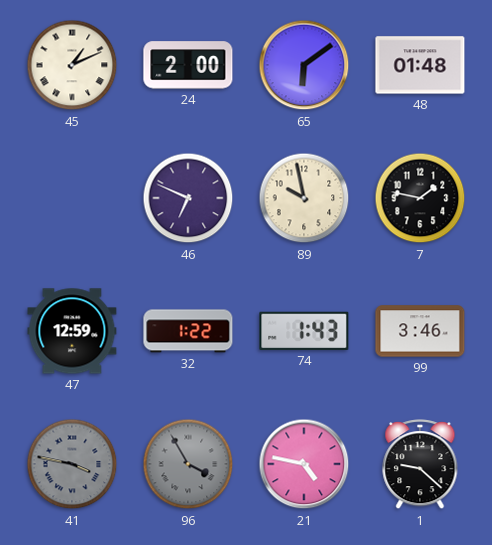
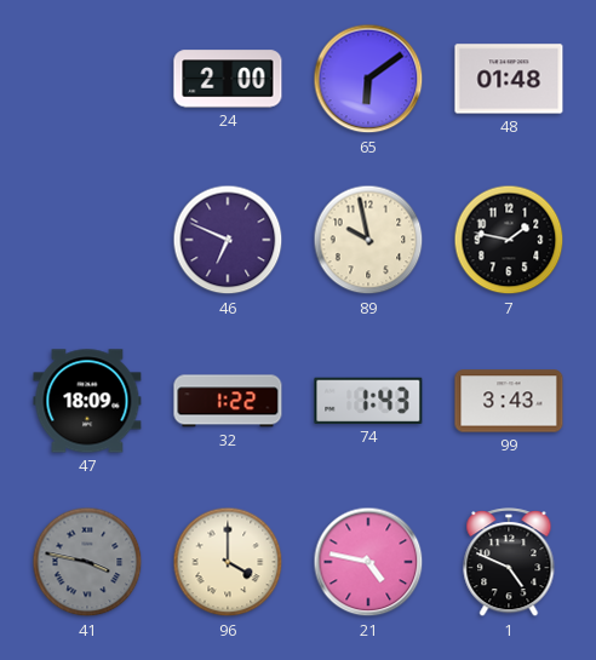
45: 1:11 -> none (72, 65)
47: 12:59 -> 18:09 (87, 401)
99: 3:46 -> 3:43 (509, 401)
96: 3:55 -> 4:00 (228, 562)
96 dial: grey -> cream (228, 562)
1: 9:22 -> 4:49 (509, 563)
